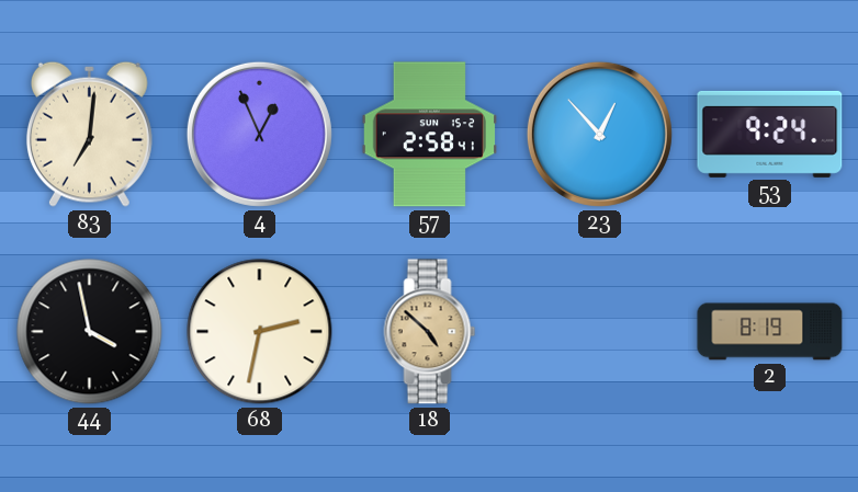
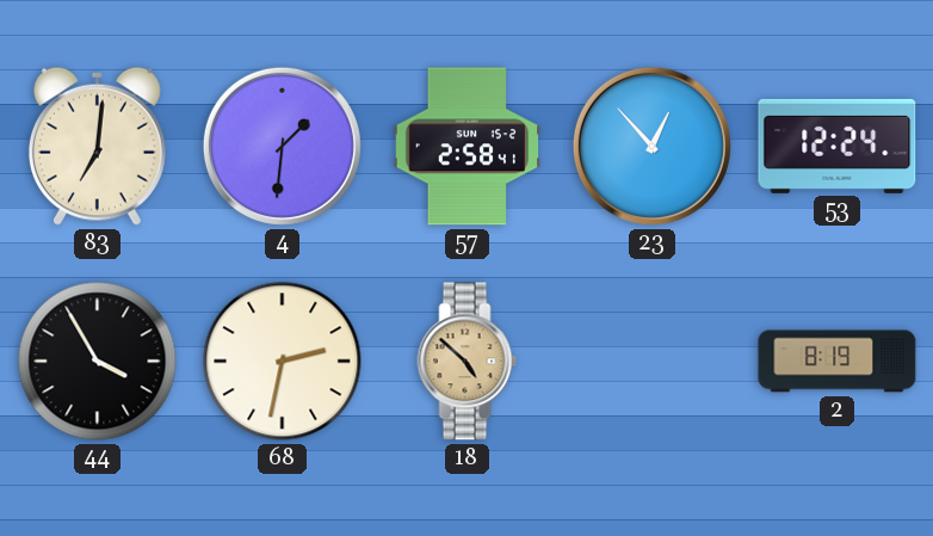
4: 12:56 -> 1:31 (282, 146)
53: 9:24 -> 12:24 (838, 146)
44: 3:58 -> 3:55 (98, 362)
